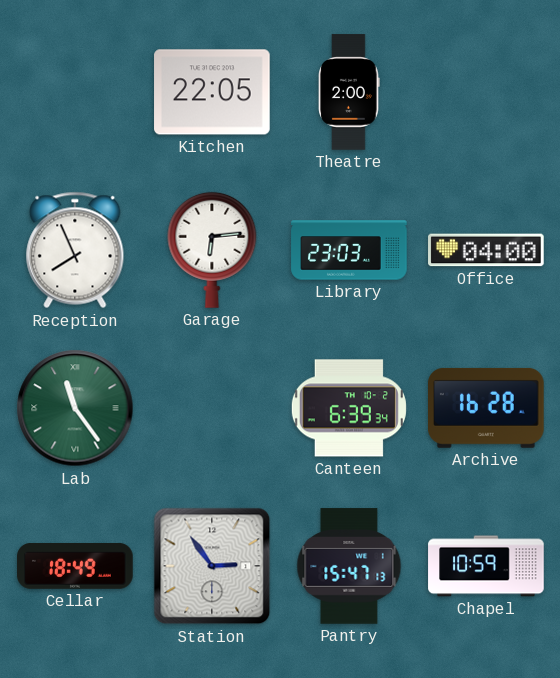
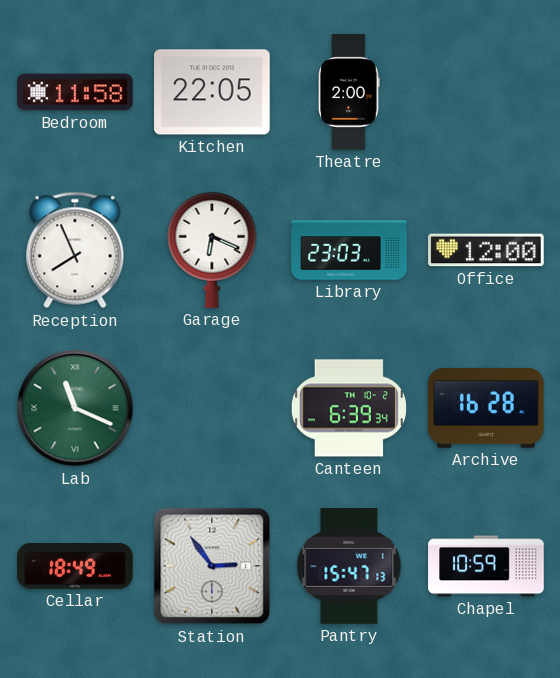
Bedroom: none -> 11:58 (75, 92)
Garage: 6:14 -> 6:19 (212, 250)
Office: 04:00 -> 12:00 (486, 250)
Lab: 11:24 -> 11:19 (75, 408)
